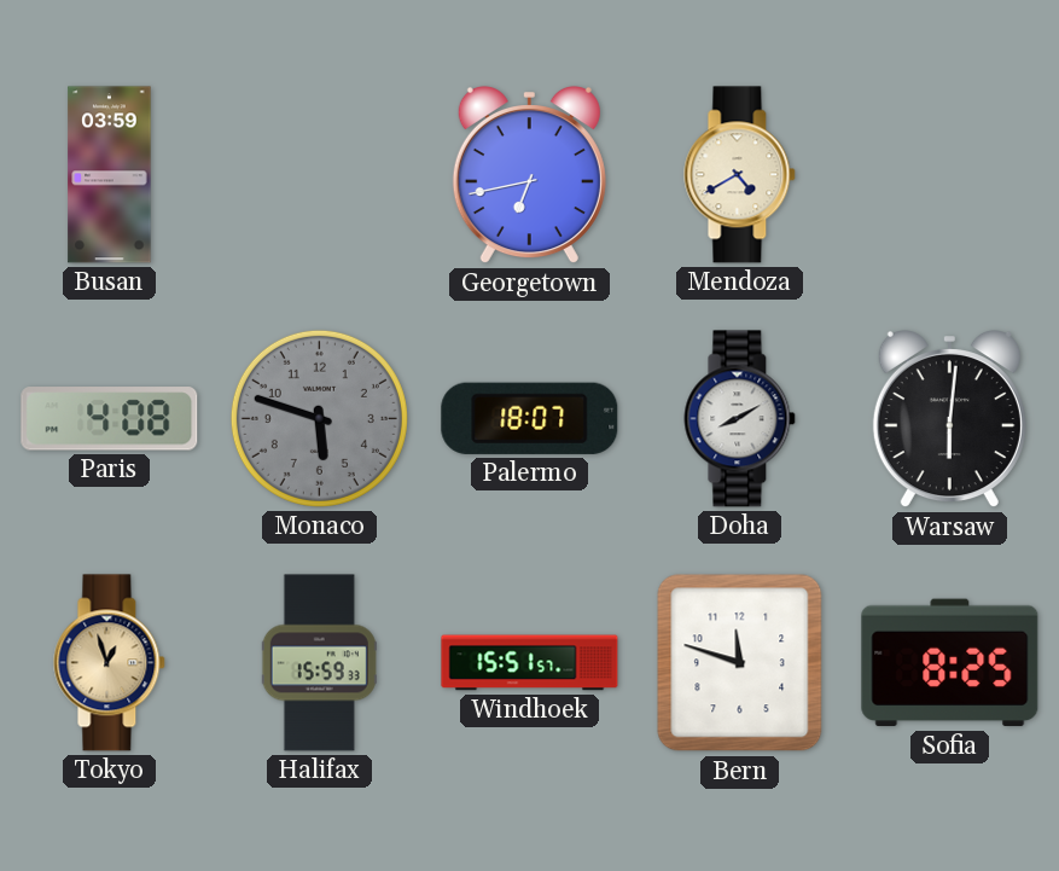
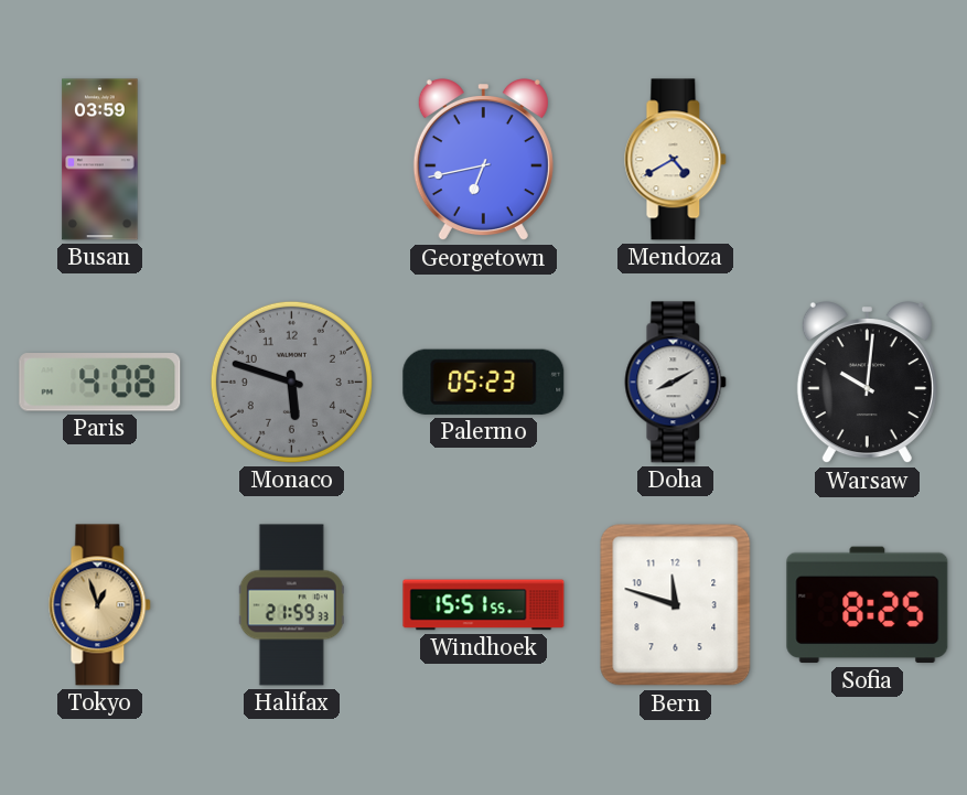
Palermo: 18:07 -> 05:23 (484, 382)
Warsaw: 6:01 -> 10:01 (867, 384)
Halifax: 15:59 -> 21:59 (291, 605)
Windhoek: 15:51:57 -> 15:51:55 (484, 605)
